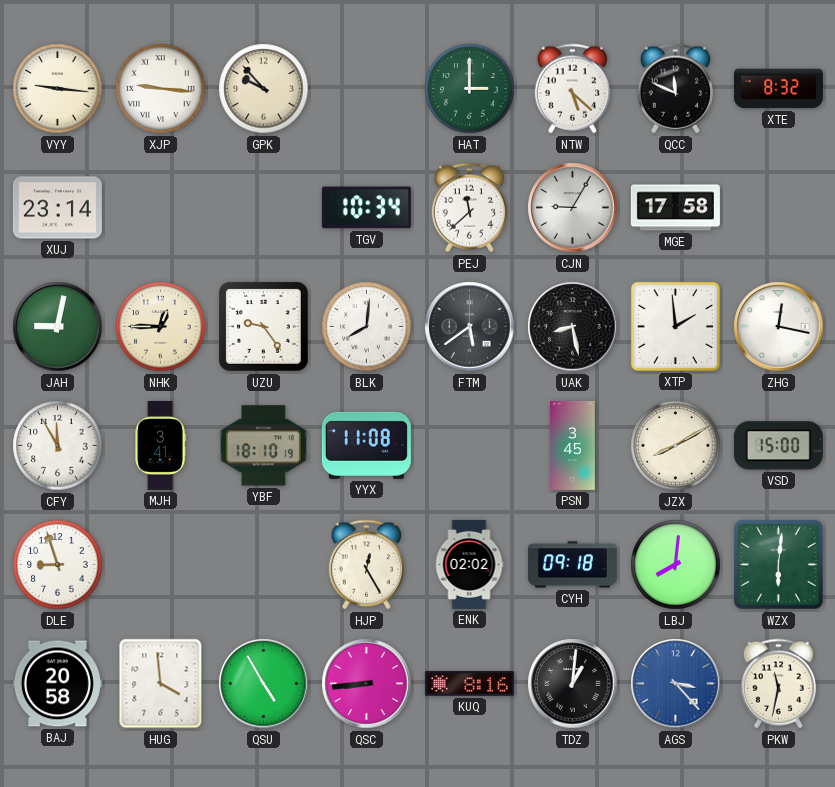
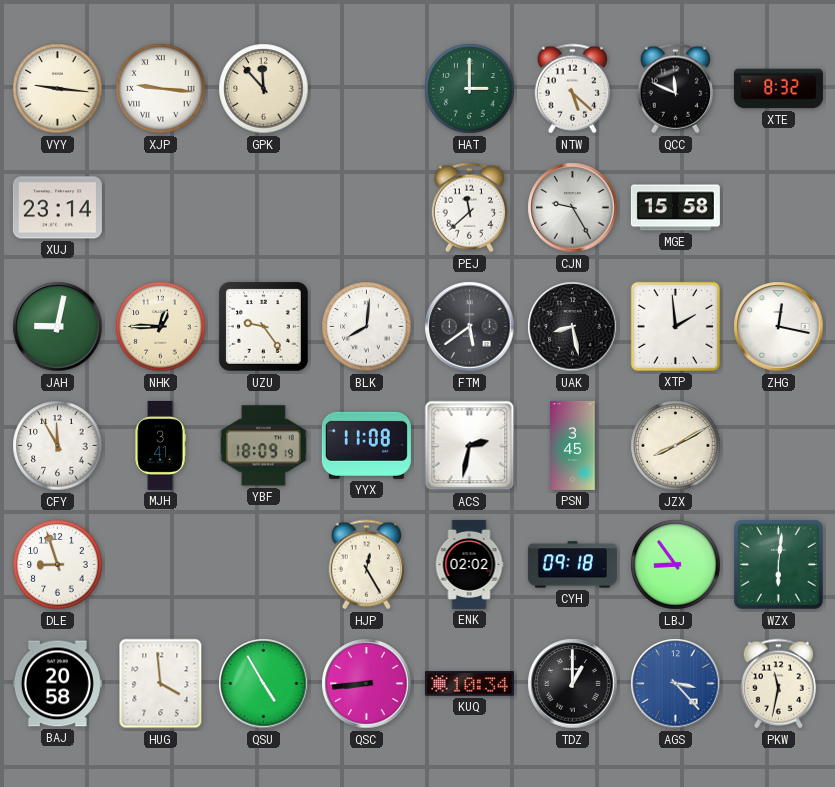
GPK: 9:53 -> 11:53 (264, 89)
TGV: 10:34 -> none (366, 208)
CJN: 9:05 -> 9:25 (573, 208)
MGE: 17:58 -> 15:58 (675, 208)
YBF: 18:10 -> 18:09 (263, 446)
ACS: none -> 2:32 (470, 446)
VSD: 15:00 -> none (778, 446)
LBJ: 8:01 -> 8:54 (676, 565)
KUQ: 8:16 -> 10:34 (469, 684)
TDZ: 1:01 -> 1:00 (573, 684)
